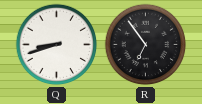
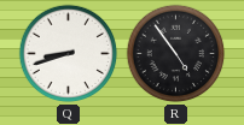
R: 6:54 -> 4:54 (176, 54)
